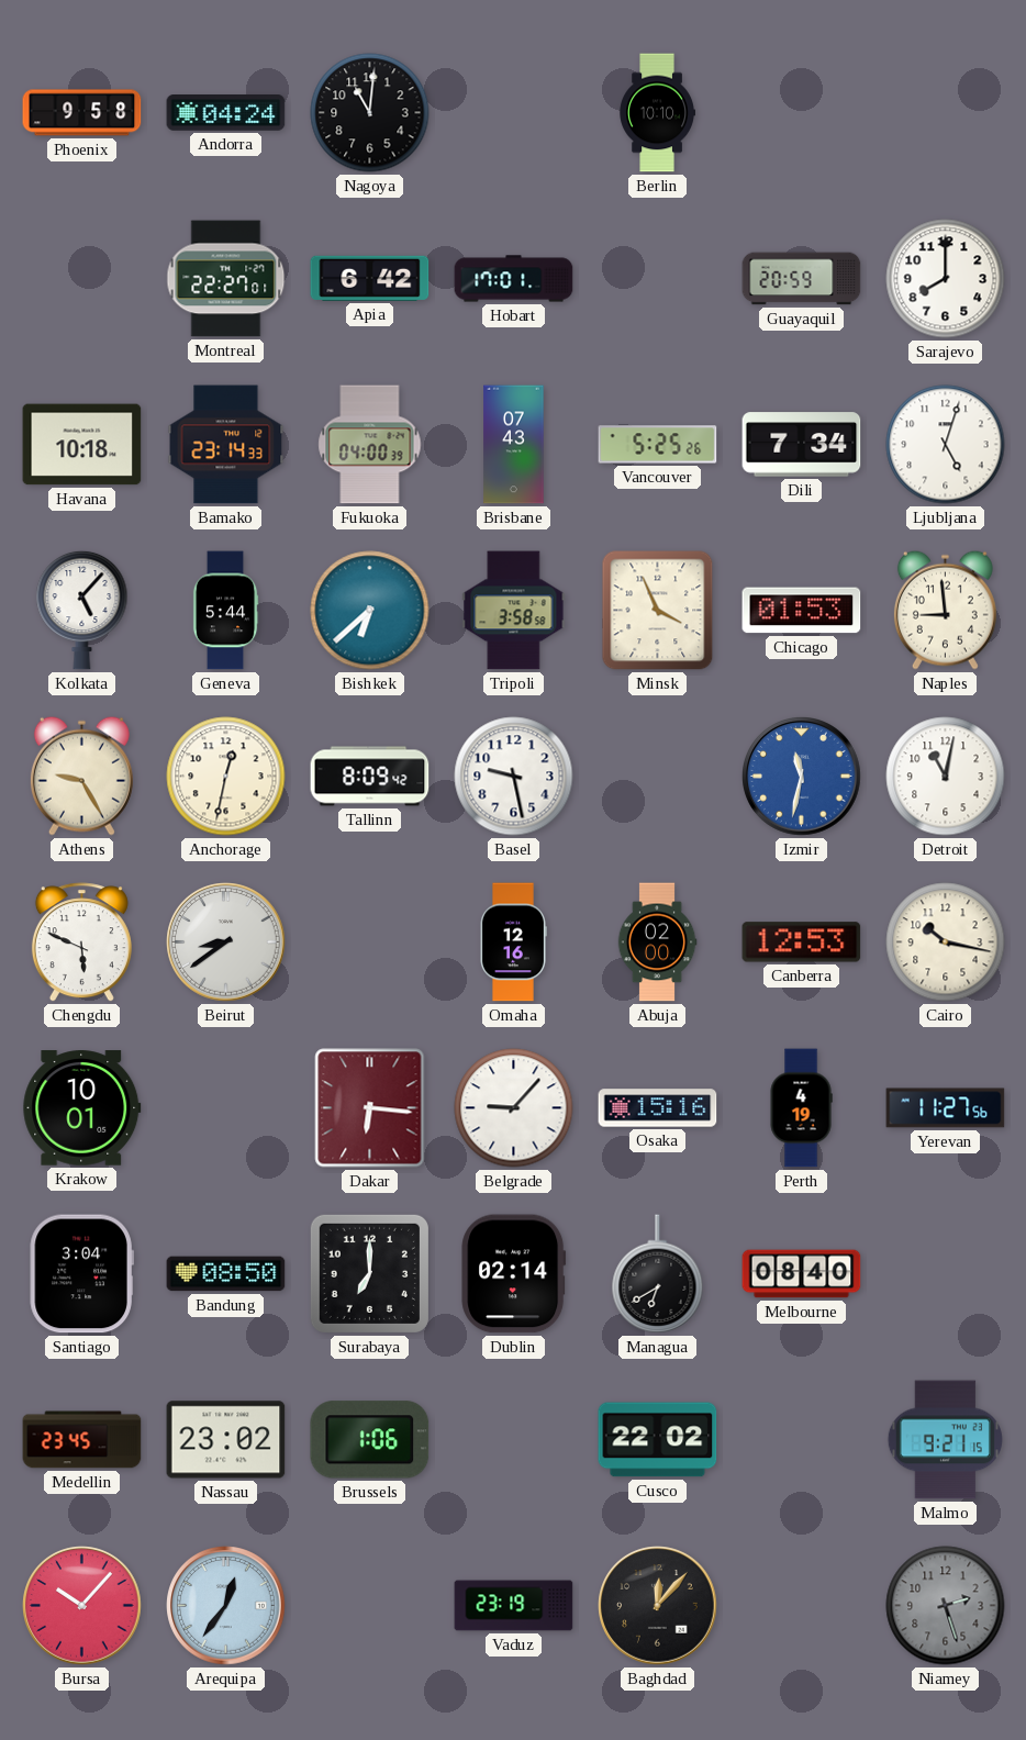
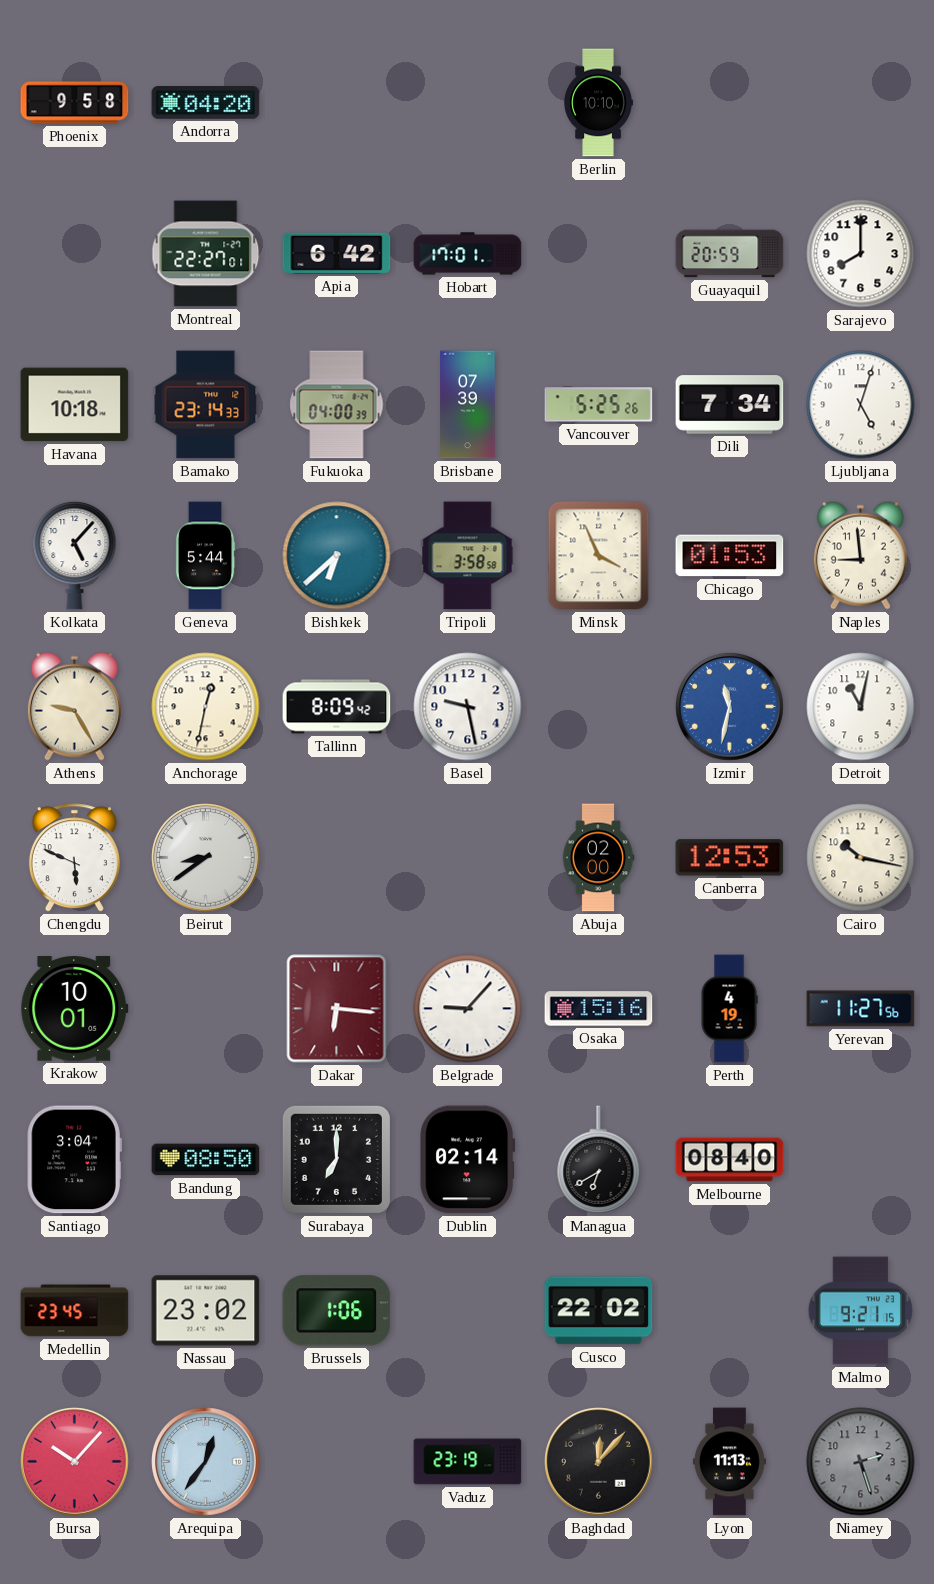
Andorra: 04:24 -> 04:20 (206, 103)
Nagoya: 11:01 -> none (370, 113)
Brisbane: 07:43 -> 07:39 (468, 405)
Omaha: 12:16 -> none (514, 942)
Lyon: none -> 11:13 (729, 1462)
